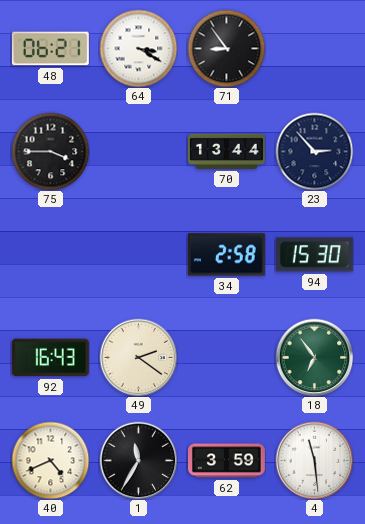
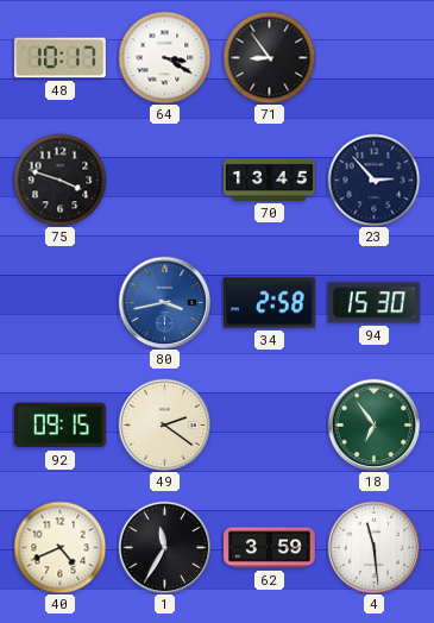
48: 06:21 -> 10:17 (59, 58)
75: 3:45 -> 3:48 (59, 180)
70: 13:44 -> 13:45 (269, 180)
80: none -> 3:43 (164, 302)
92: 16:43 -> 09:15 (59, 426)
